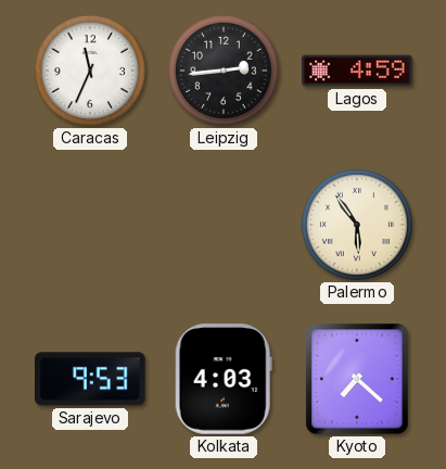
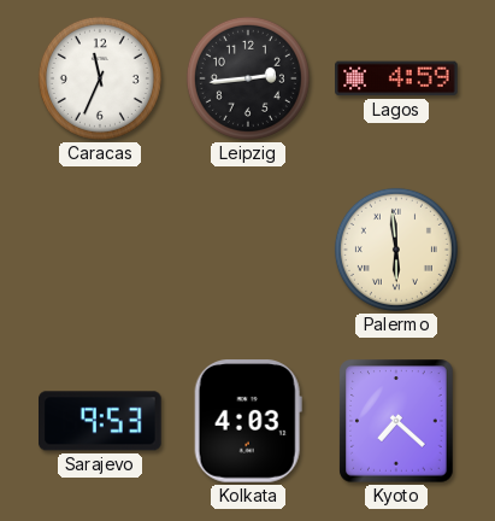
Palermo: 5:54 -> 5:59 (396, 250)
